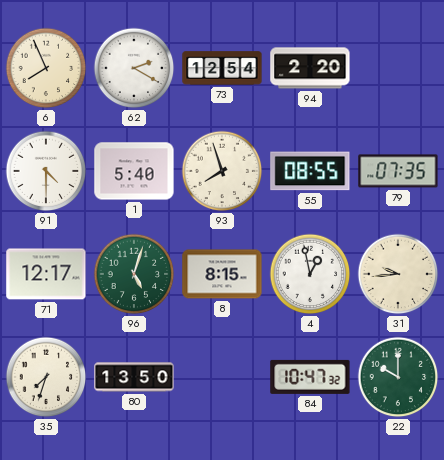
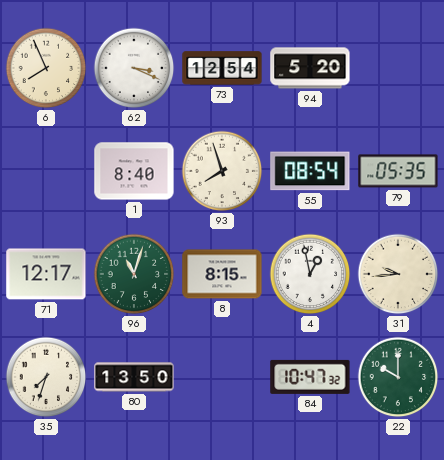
62: 2:20 -> 3:19 (134, 68)
94: 2:20 -> 5:20 (310, 68)
91: 4:30 -> none (46, 171)
1: 5:40 -> 8:40 (134, 171)
55: 08:55 -> 08:54 (310, 171)
79: 07:35 -> 05:35 (398, 171)
96: 5:03 -> 11:03 (134, 274)
